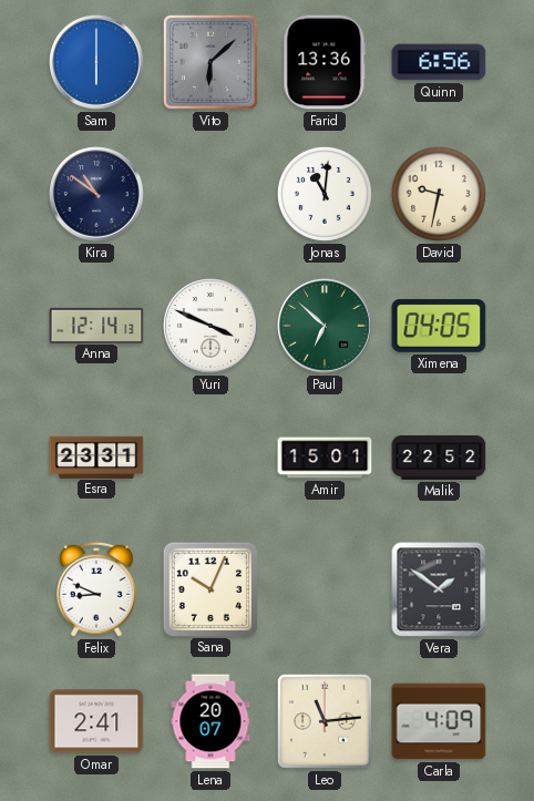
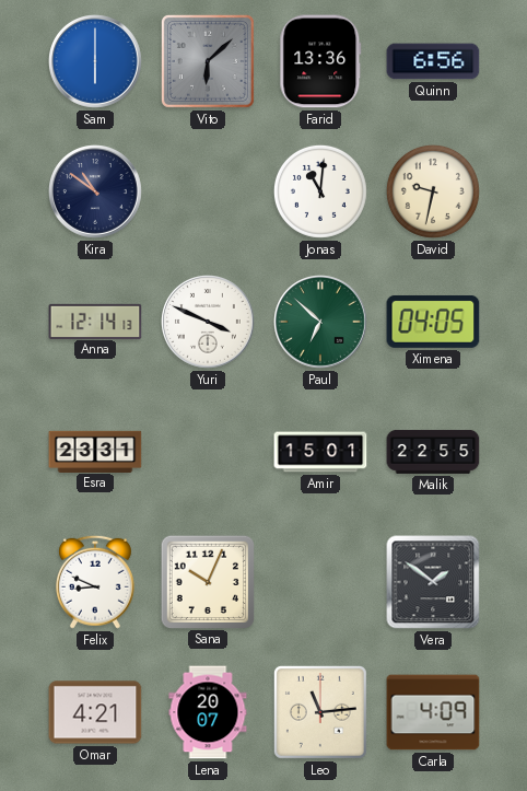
Malik: 22:52 -> 22:55 (433, 452)
Omar: 2:41 -> 4:21 (95, 712)
